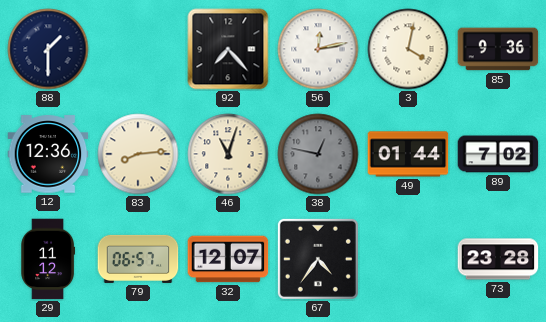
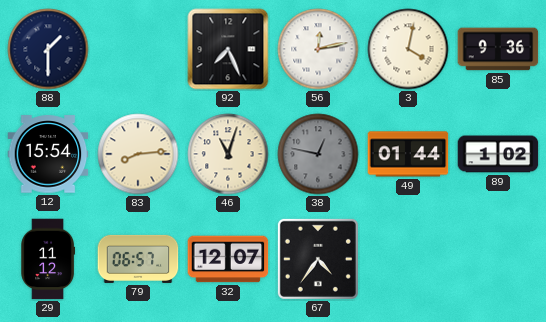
92: 7:23 -> 7:26 (228, 49)
12: 12:36 -> 15:54 (48, 154)
89: 7:02 -> 1:02 (498, 154)
73: 23:28 -> none (498, 259)
